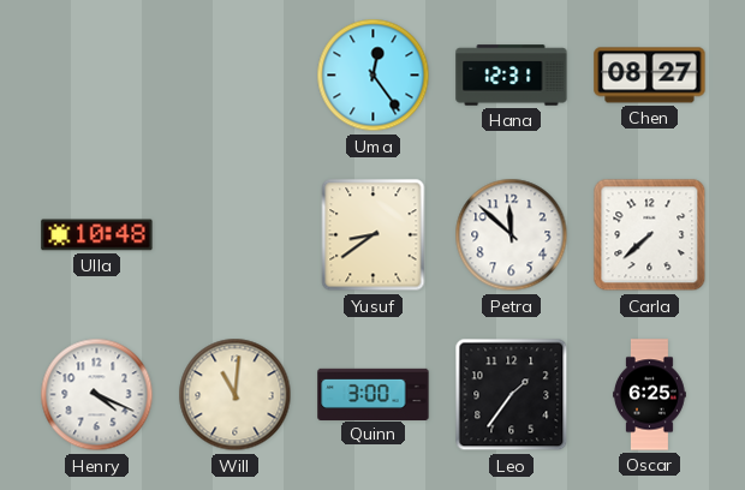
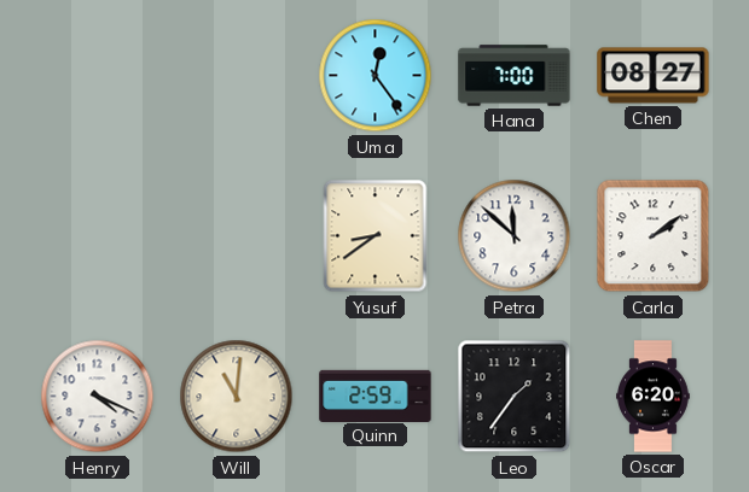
Hana: 12:31 -> 7:00 (515, 76)
Ulla: 10:48 -> none (97, 235)
Carla: 7:38 -> 2:09 (654, 236)
Quinn: 3:00 -> 2:59 (376, 396)
Oscar: 6:25 -> 6:20 (654, 397)
